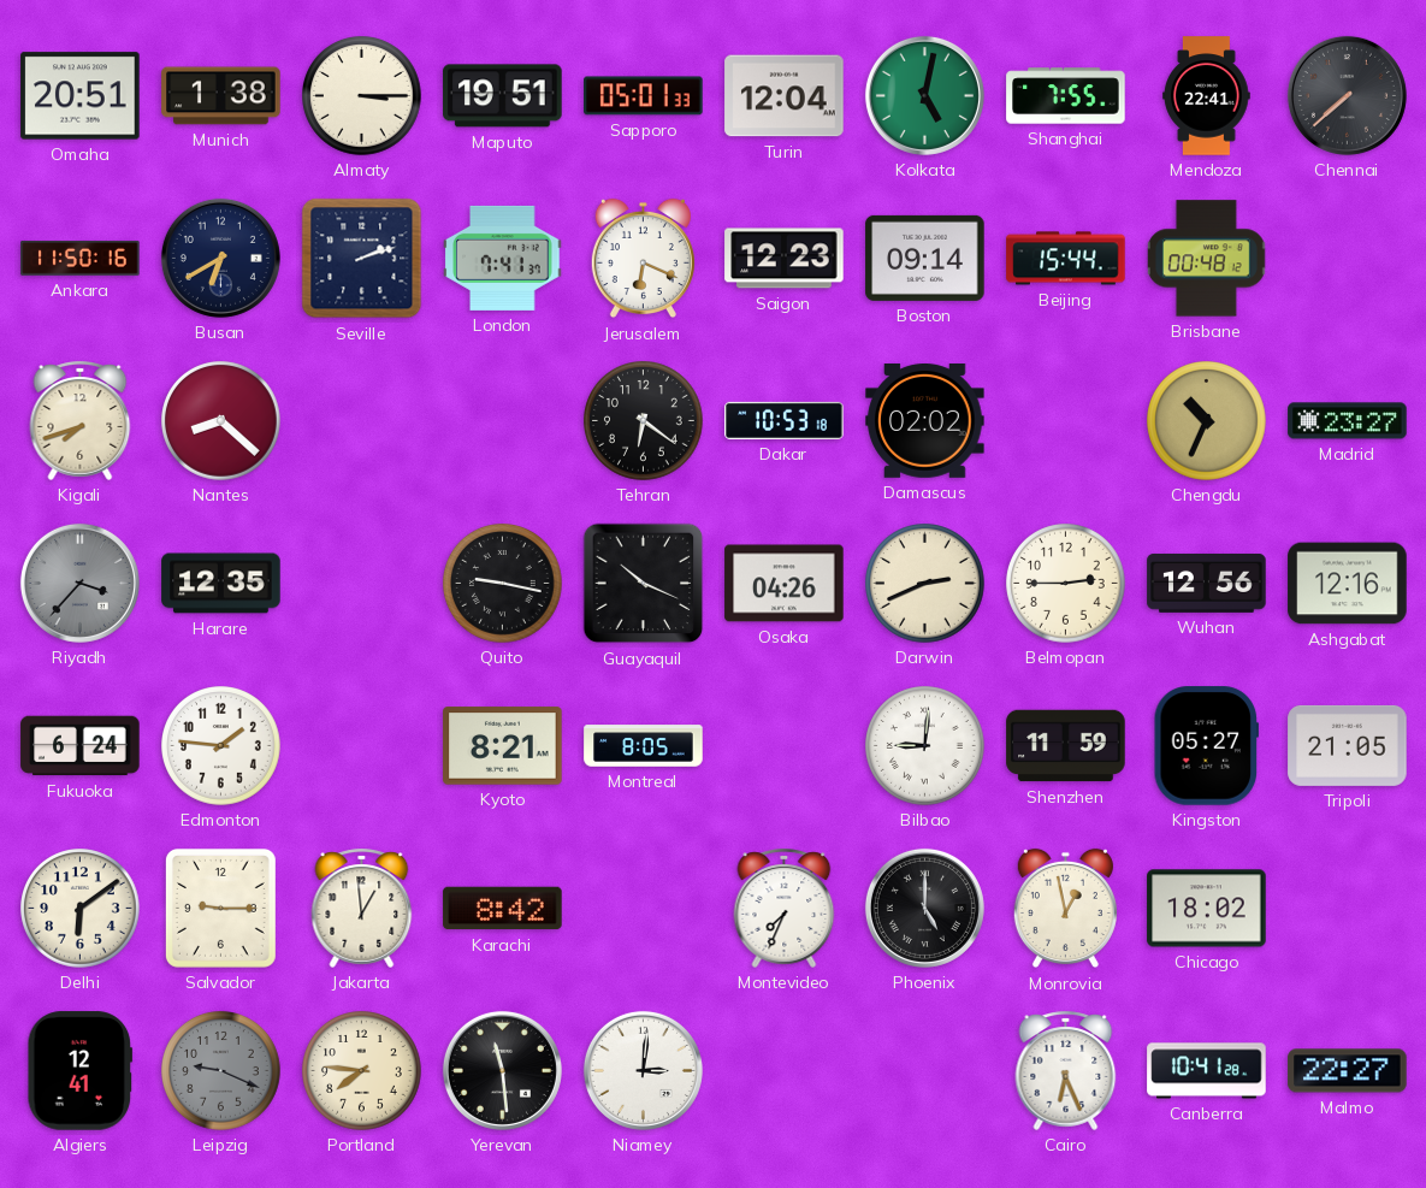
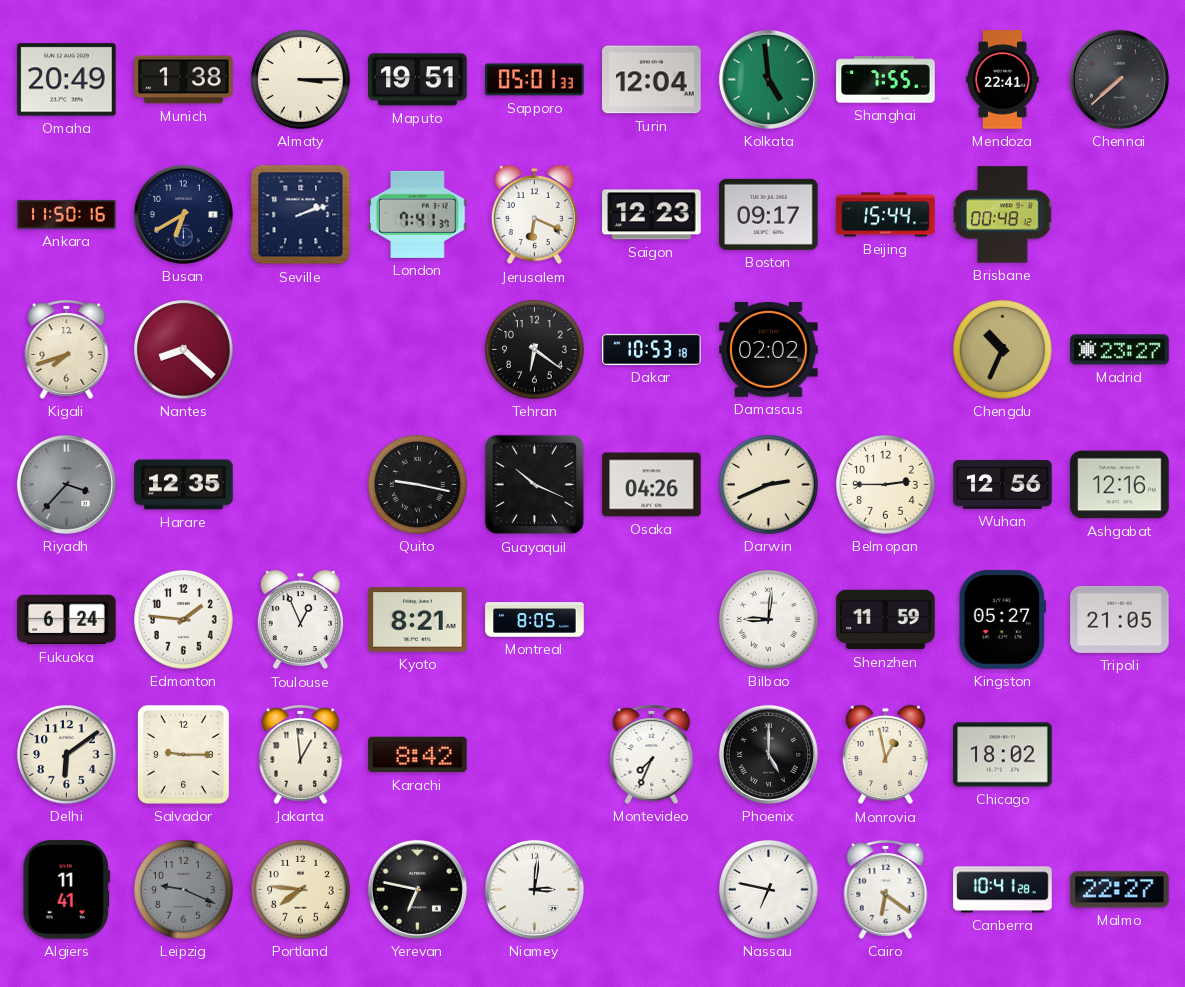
Omaha: 20:51 -> 20:49 (67, 80)
Kolkata: 5:02 -> 4:59 (768, 79)
Boston: 09:14 -> 09:17 (769, 214)
Toulouse: none -> 12:56 (300, 620)
Algiers: 12:41 -> 11:41 (67, 890)
Yerevan: 11:29 -> 6:47 (417, 889)
Nassau: none -> 6:47 (769, 890)
Cairo: 6:26 -> 6:21 (886, 889)
